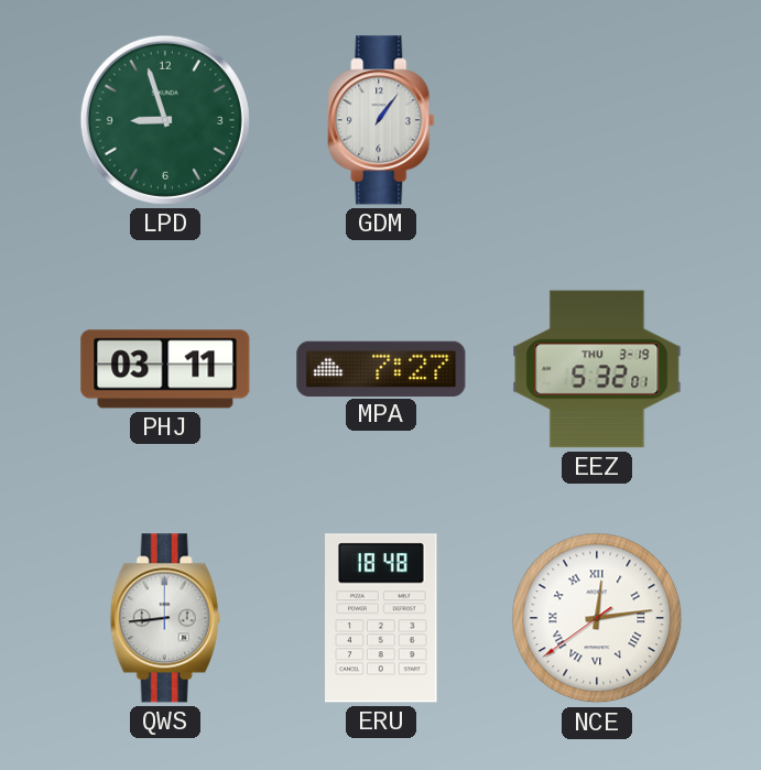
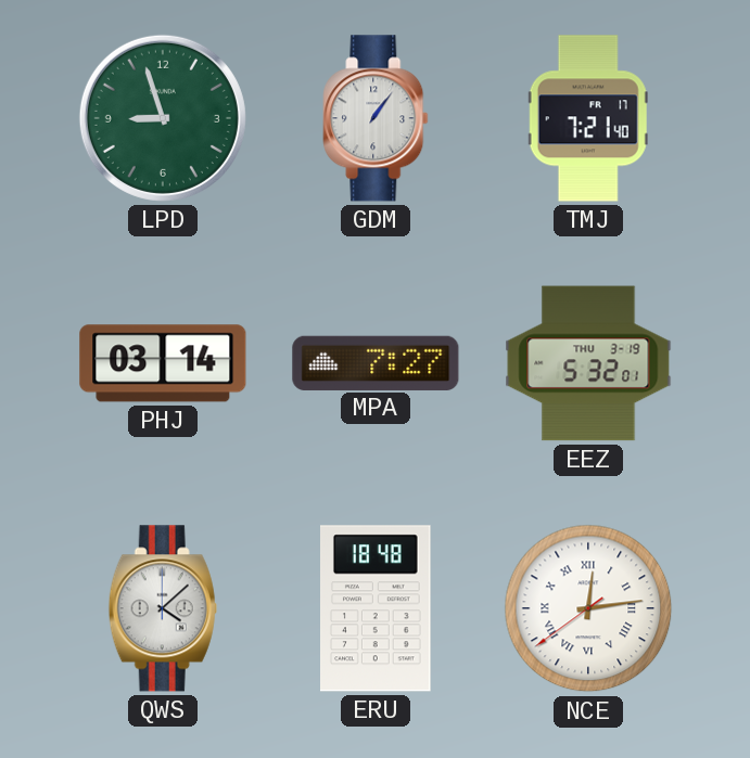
TMJ: none -> 7:21 (588, 118)
PHJ: 03:11 -> 03:14 (163, 363)
QWS: 8:44 -> 4:08 (163, 608)
